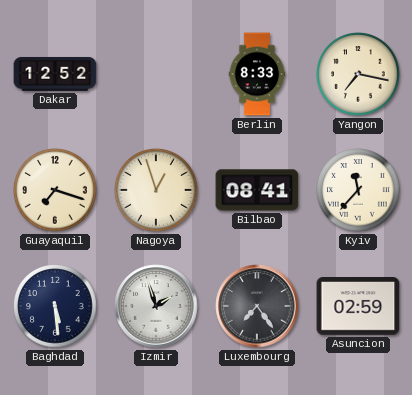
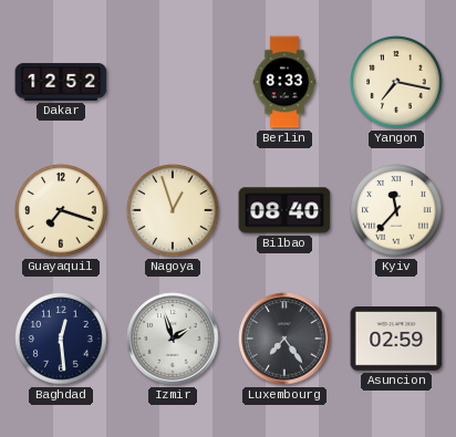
Bilbao: 08:41 -> 08:40 (284, 210)
Baghdad: 5:29 -> 12:29 (61, 339)
